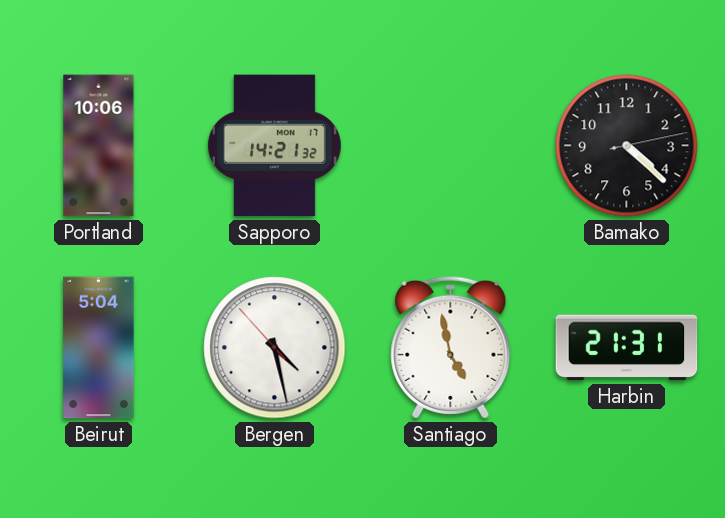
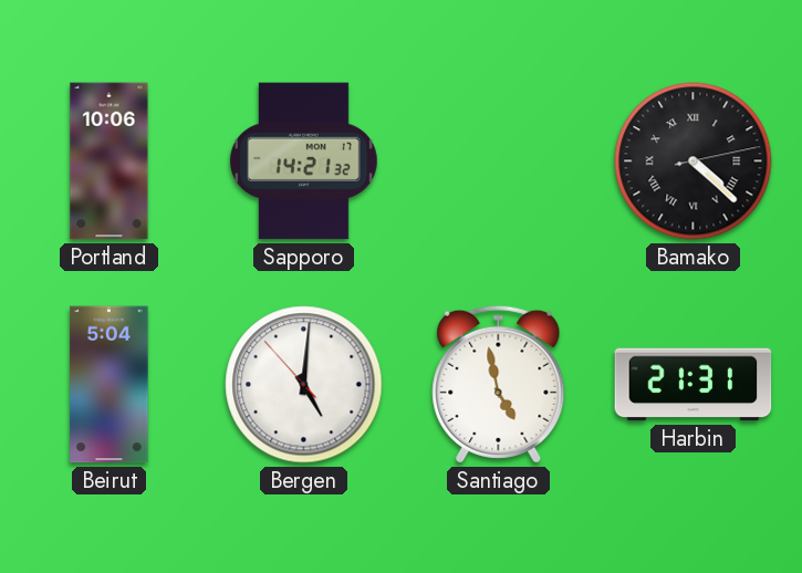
Bamako numerals: Arabic -> Roman (694, 162)
Bergen: 4:27 -> 5:00 (304, 385)
